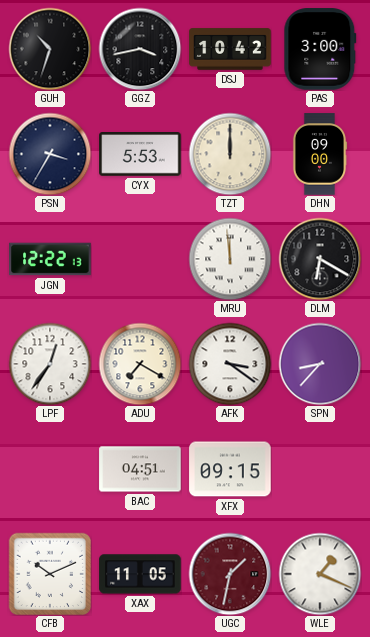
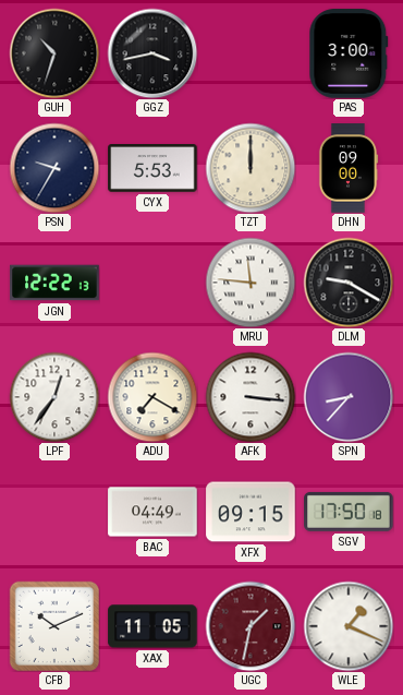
DSJ: 10:42 -> none (230, 49)
PSN: 3:35 -> 9:35 (54, 168)
MRU: 11:59 -> 11:46 (251, 283)
DLM: 6:20 -> 9:20 (349, 283)
AFK: 3:21 -> 3:16 (251, 397)
BAC: 04:51 -> 04:49 (152, 512)
SGV: none -> 17:50 (349, 512)
